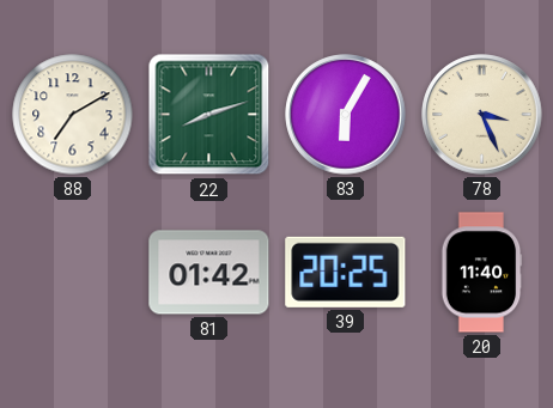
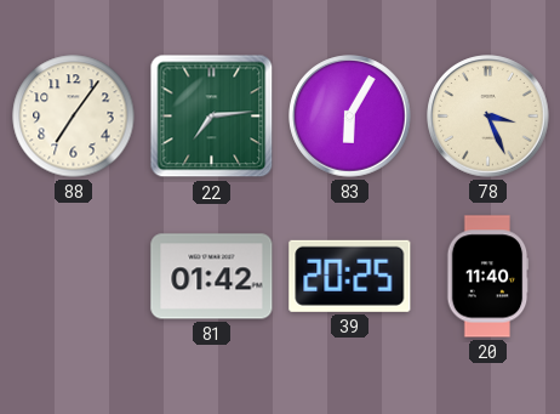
88: 7:10 -> 7:06 (74, 117)
22: 8:12 -> 7:14 (212, 117)
